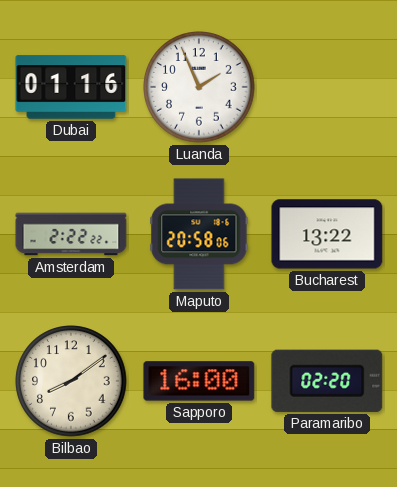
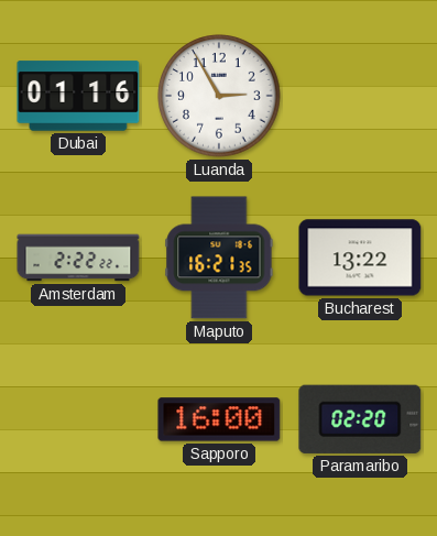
Luanda: 1:56 -> 2:55 (219, 96)
Maputo: 20:58 -> 16:21 (219, 258)
Bilbao: 8:09 -> none (71, 381)
